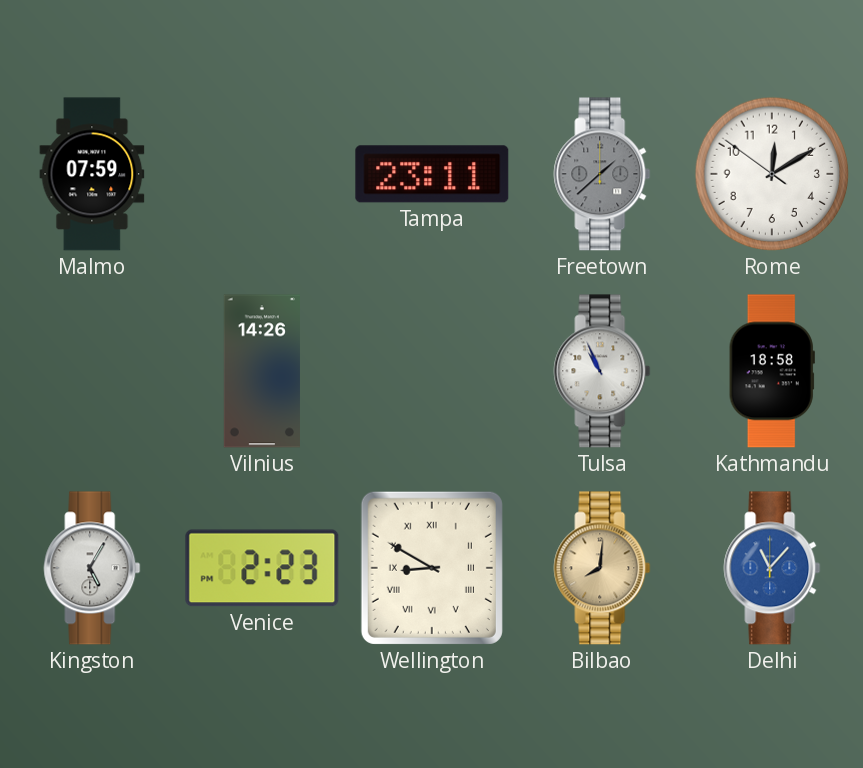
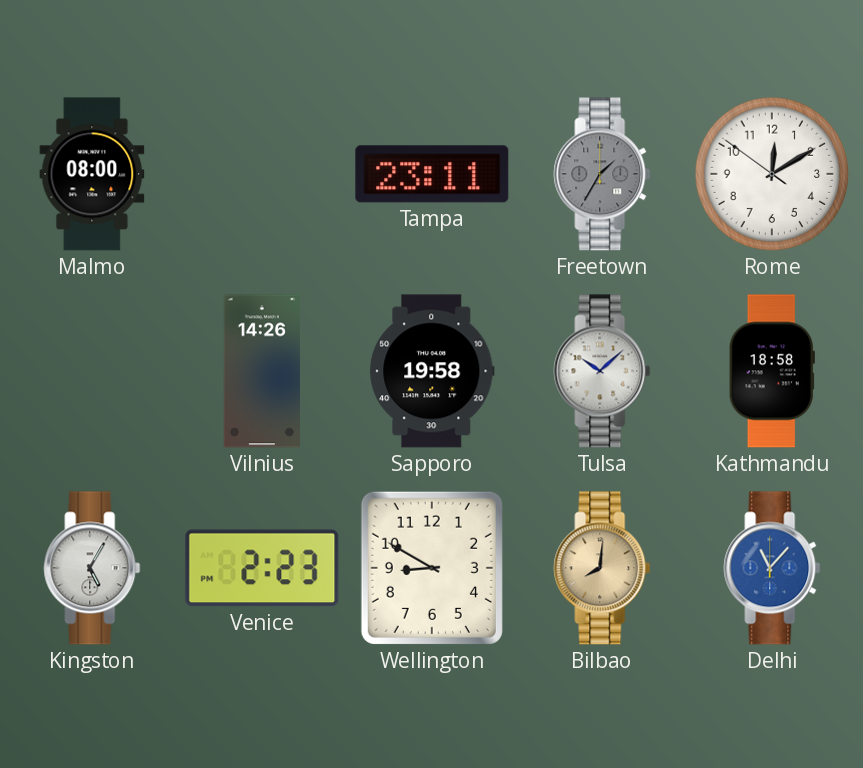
Malmo: 07:59 -> 08:00 (92, 174)
Freetown: 1:38 -> 1:35 (602, 174)
Sapporo: none -> 19:58 (432, 371)
Tulsa: 10:56 -> 10:08 (602, 371)
Wellington numerals: Roman -> Arabic (432, 568)
